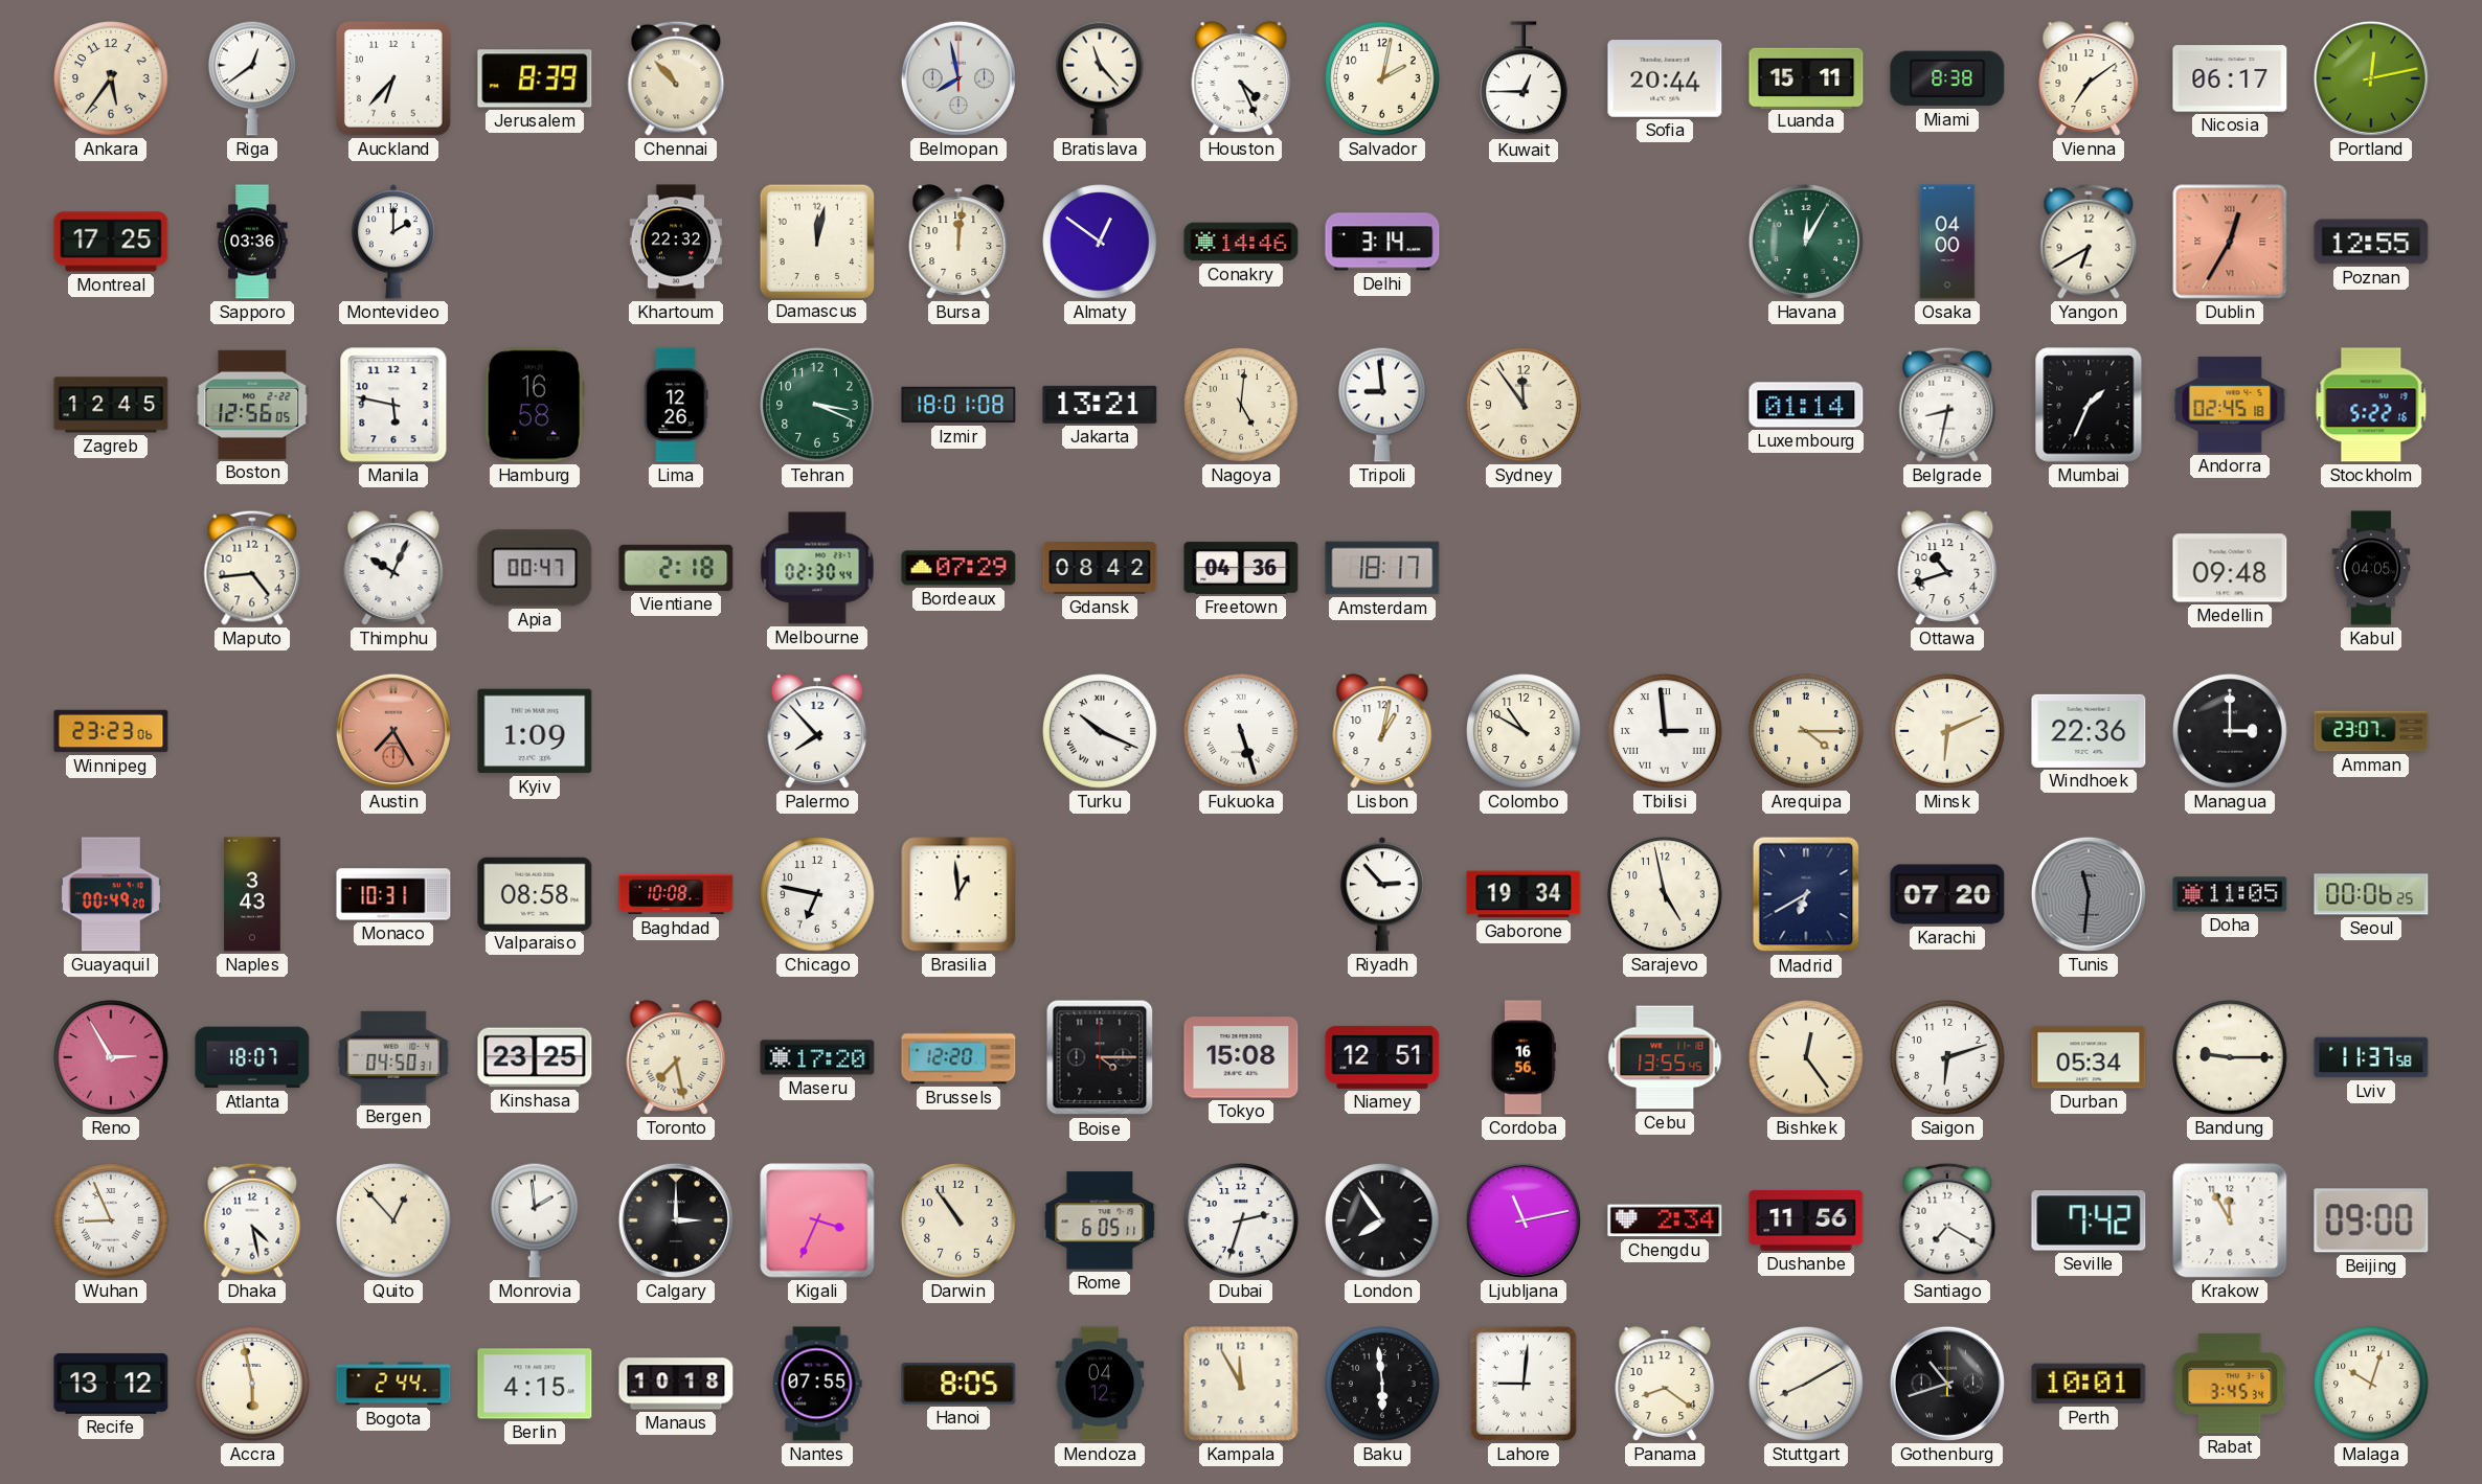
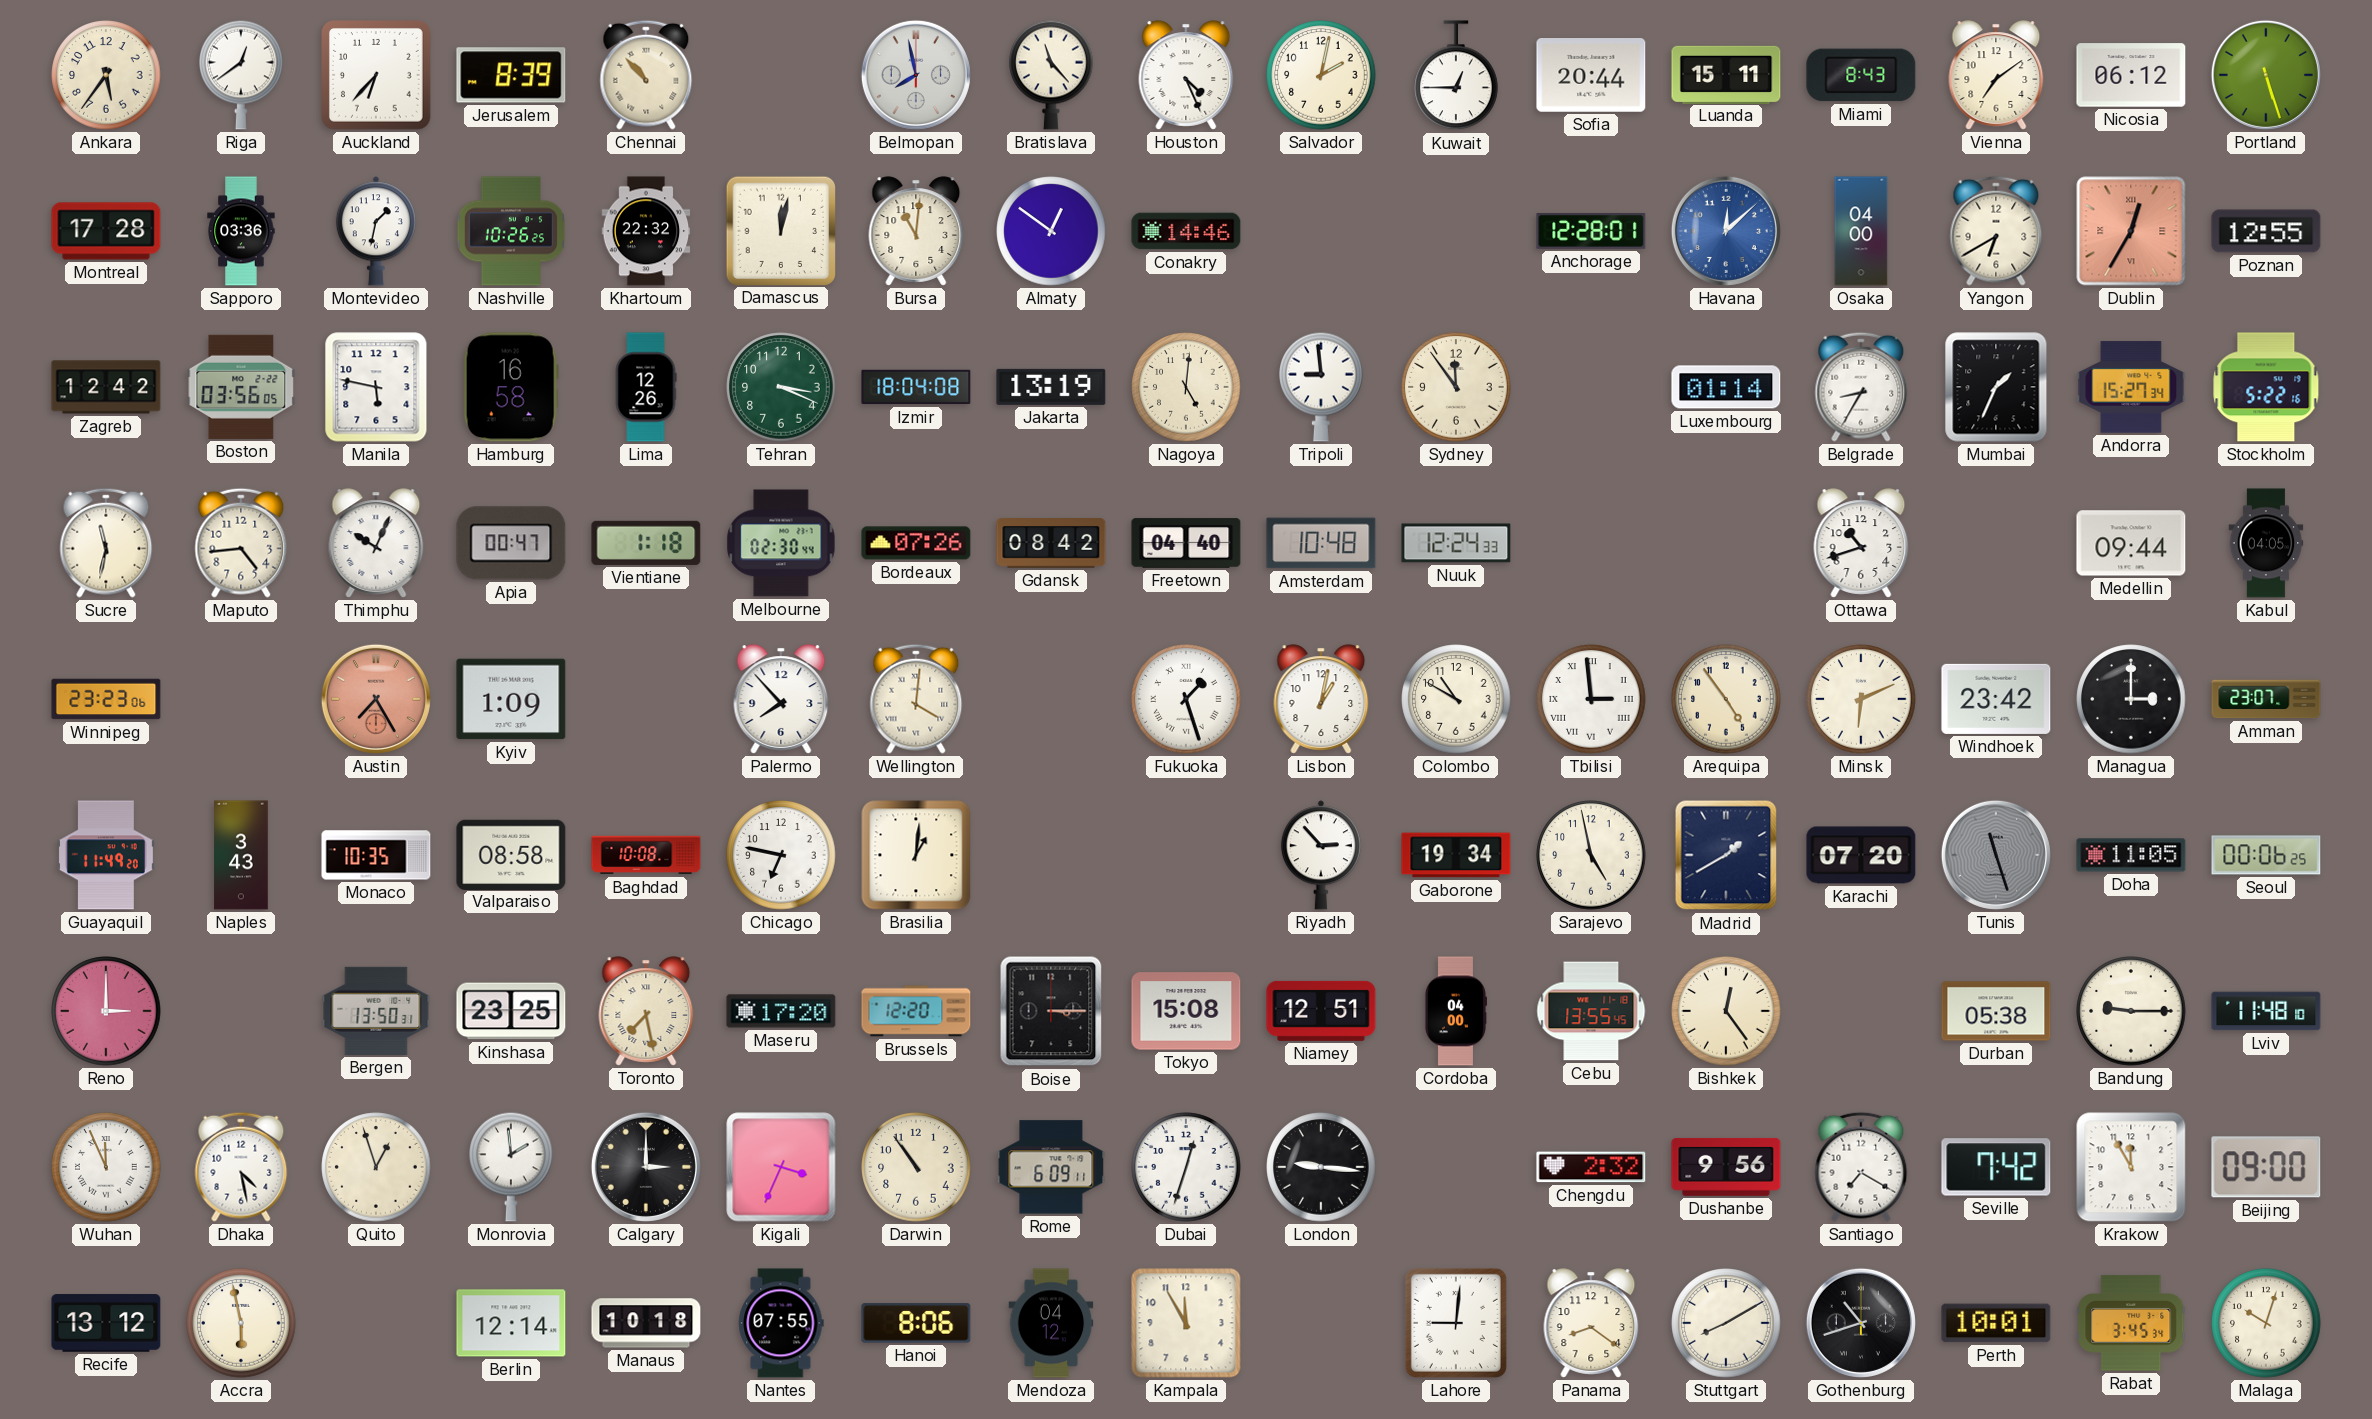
Miami: 8:38 -> 8:43 (1861, 75)
Nicosia: 06:17 -> 06:12 (2131, 75)
Portland: 12:13 -> 5:27 (2266, 75)
Montreal: 17:25 -> 17:28 (106, 231)
Montevideo: 2:00 -> 1:32 (376, 231)
Nashville: none -> 10:26 (511, 231)
Bursa: 12:01 -> 11:01 (916, 231)
Delhi: 3:14 -> none (1382, 242)
Anchorage: none -> 12:28 (1591, 232)
Havana: 12:05 -> 12:08 (1726, 231)
Havana dial: green -> blue (1726, 231)
Zagreb: 12:45 -> 12:42 (106, 387)
Boston: 12:56 -> 03:56 (241, 387)
Izmir: 18:01 -> 18:04 (916, 387)
Jakarta: 13:21 -> 13:19 (1051, 387)
Belgrade: 8:32 -> 8:35 (1861, 387)
Andorra: 02:45 -> 15:27 (2131, 387)
Sucre: none -> 11:32 (106, 543)
Vientiane: 2:18 -> 1:18 (646, 543)
Bordeaux: 07:29 -> 07:26 (916, 543)
Freetown: 04:36 -> 04:40 (1186, 543)
Amsterdam: 18:17 -> 10:48 (1321, 543)
Nuuk: none -> 12:24 (1456, 543)
Medellin: 09:48 -> 09:44 (2131, 543)
Wellington: none -> 4:01 (916, 699)
Turku: 10:19 -> none (1100, 731)
Fukuoka: 5:27 -> 1:27 (1186, 699)
Arequipa: 4:15 -> 4:54 (1726, 699)
Windhoek: 22:36 -> 23:42 (1996, 699)
Guayaquil: 00:49 -> 11:49 (106, 855)
Monaco: 10:31 -> 10:35 (376, 855)
Brasilia: 12:59 -> 1:01 (916, 855)
Madrid: 6:40 -> 1:40 (1726, 855)
Tunis: 11:31 -> 11:27 (1996, 855)
Reno: 2:55 -> 3:00 (106, 1011)
Atlanta: 18:07 -> none (252, 1057)
Bergen: 04:50 -> 13:50 (376, 1011)
Boise: 4:15 -> 3:15 (1051, 1011)
Cordoba: 16:56 -> 04:00 (1455, 1011)
Saigon: 6:12 -> none (1947, 1057)
Durban: 05:34 -> 05:38 (1996, 1011)
Lviv: 11:37 -> 11:48 (2266, 1011)
Wuhan: 8:56 -> 11:56 (106, 1167)
Quito: 12:53 -> 12:57 (376, 1167)
Rome: 6:05 -> 6:09 (1051, 1167)
Dubai: 2:33 -> 12:33 (1186, 1167)
London: 7:54 -> 9:16 (1321, 1167)
Ljubljana: 11:13 -> none (1524, 1220)
Chengdu: 2:34 -> 2:32 (1591, 1167)
Dushanbe: 11:56 -> 9:56 (1726, 1167)
Bogota: 2:44 -> none (393, 1384)
Berlin: 4:15 -> 12:14 (511, 1323)
Hanoi: 8:05 -> 8:06 (916, 1323)
Baku: 5:59 -> none (1382, 1384)
